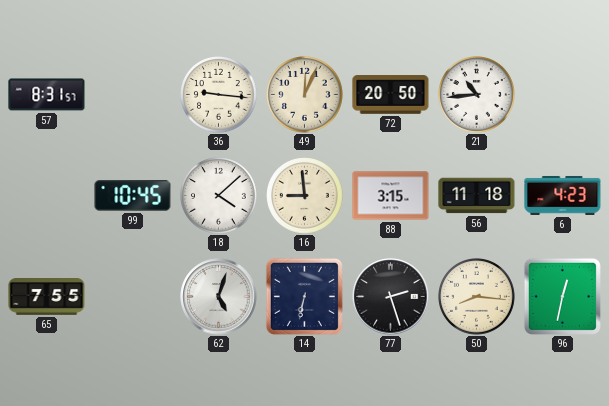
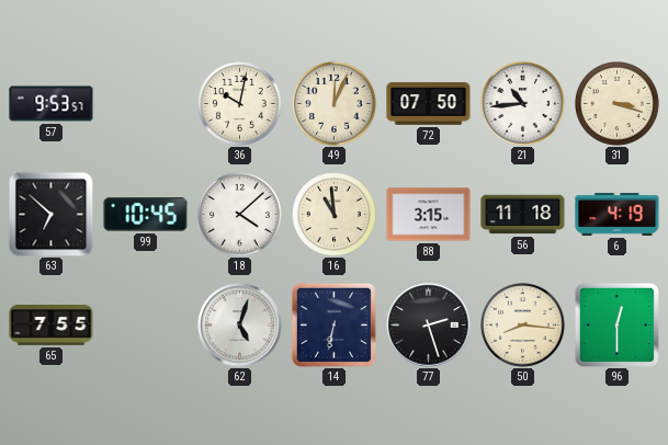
57: 8:31 -> 9:53 (52, 104)
36: 9:16 -> 10:02 (240, 104)
72: 20:50 -> 07:50 (429, 104)
31: none -> 3:18 (618, 104)
63: none -> 6:52 (50, 214)
16: 8:59 -> 10:59 (335, 215)
6: 4:23 -> 4:19 (618, 214)
96: 12:32 -> 12:30 (616, 324)
